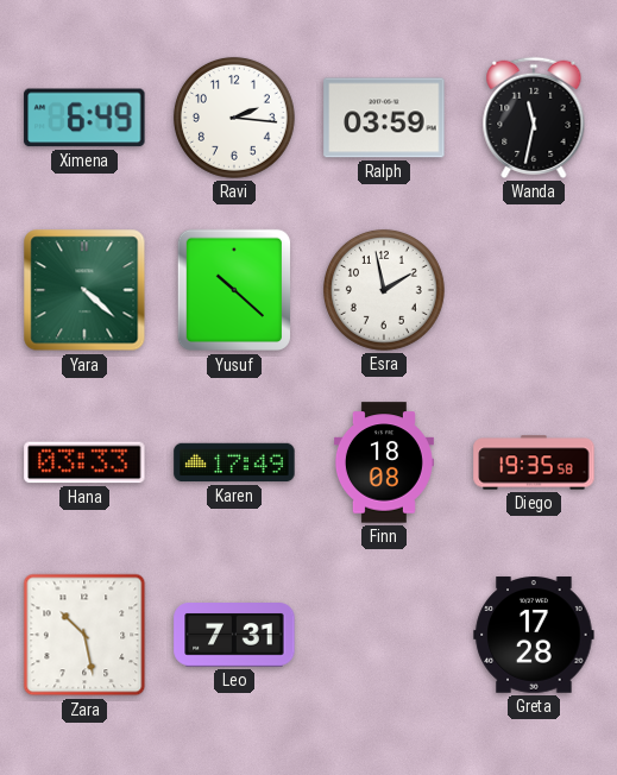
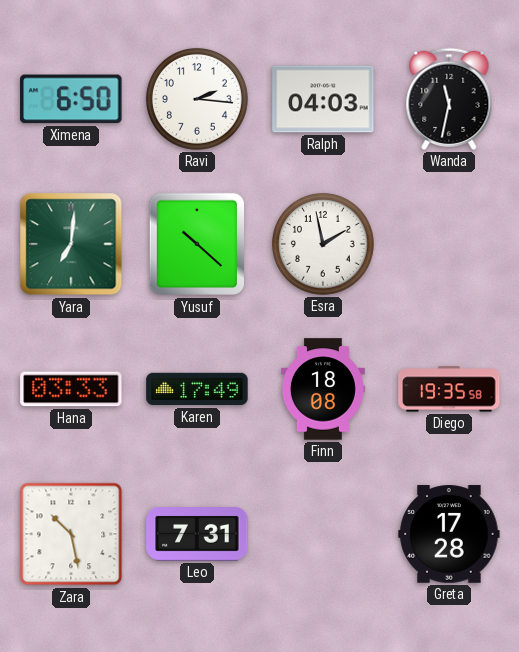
Ximena: 6:49 -> 6:50 (71, 99)
Ralph: 03:59 -> 04:03 (323, 99)
Yara: 4:22 -> 7:01 (71, 244)
